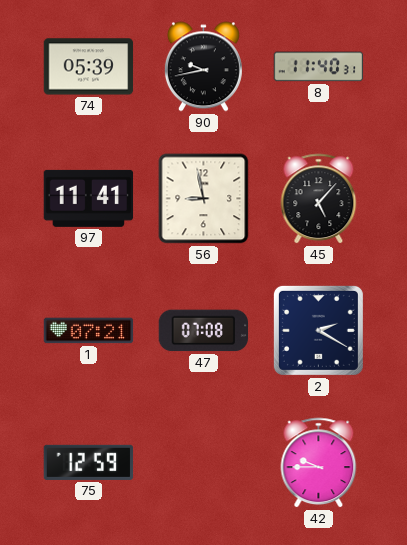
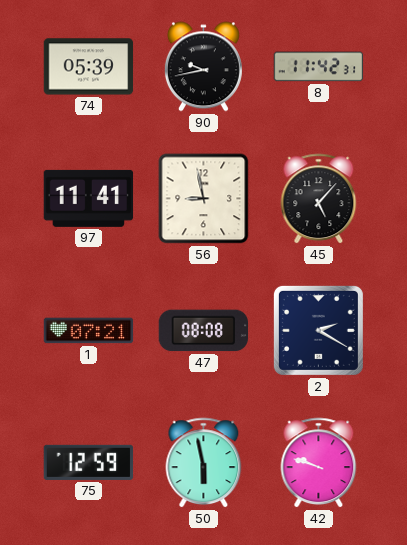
8: 11:40 -> 11:42 (319, 67)
47: 07:08 -> 08:08 (204, 331)
50: none -> 5:58 (204, 463)
42: 9:45 -> 9:48 (319, 463)
